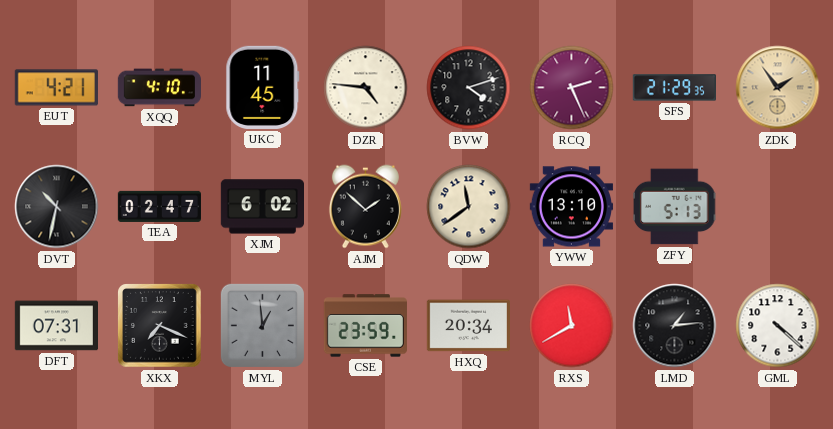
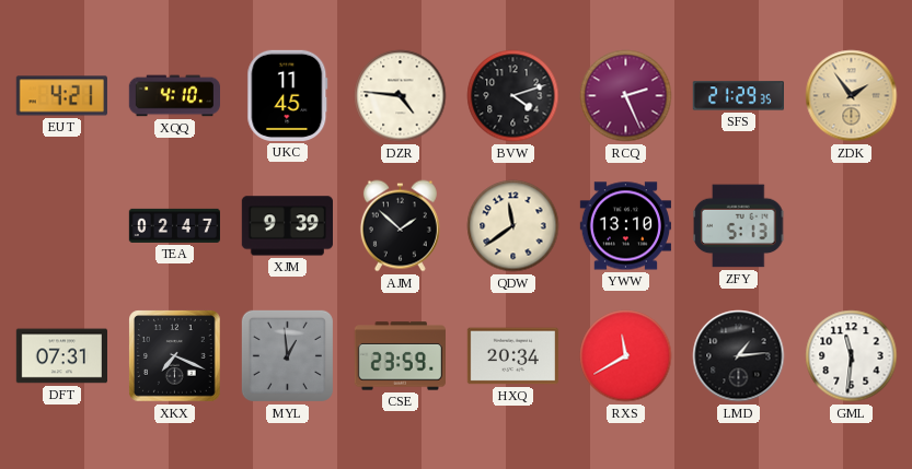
DVT: 10:32 -> none (57, 207)
XJM: 6:02 -> 9:39 (287, 226)
GML: 4:22 -> 11:31 (852, 356)
